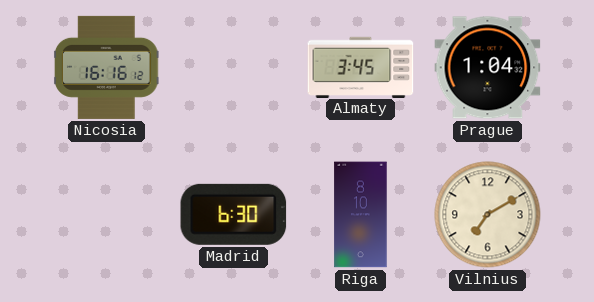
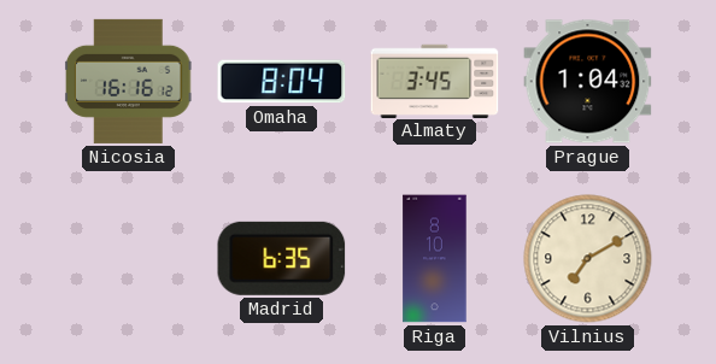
Omaha: none -> 8:04 (282, 82)
Madrid: 6:30 -> 6:35 (282, 258)
